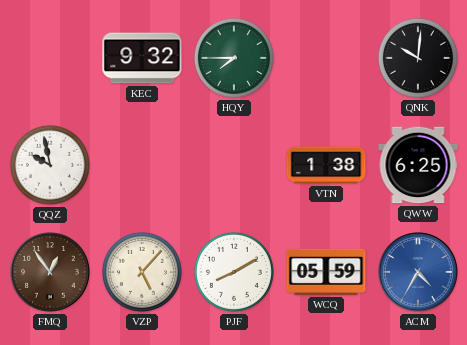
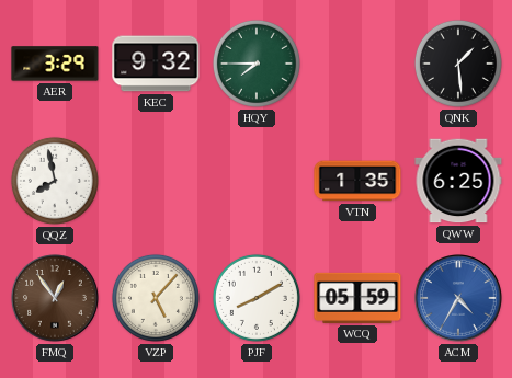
AER: none -> 3:29 (55, 64)
QNK: 10:01 -> 1:29 (458, 64)
QQZ: 9:58 -> 7:58 (55, 181)
VTN: 1:38 -> 1:35 (357, 181)
